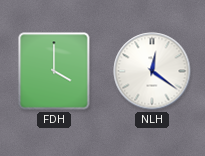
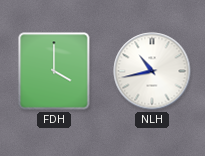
NLH: 12:21 -> 10:43 (152, 71)
